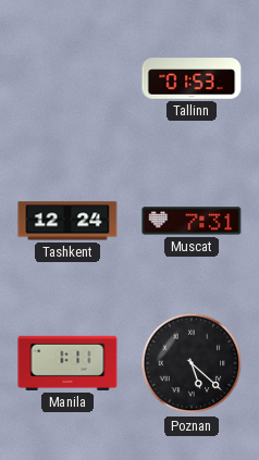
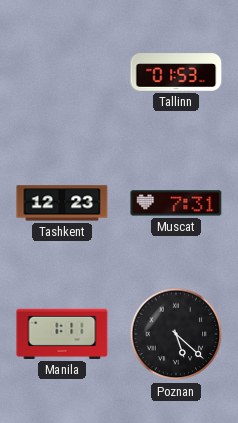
Tashkent: 12:24 -> 12:23 (62, 203)
